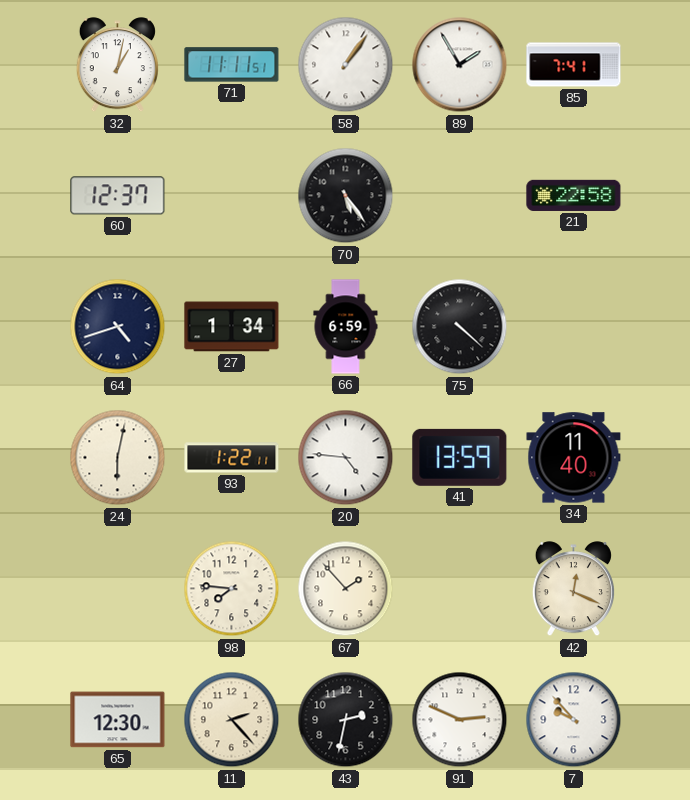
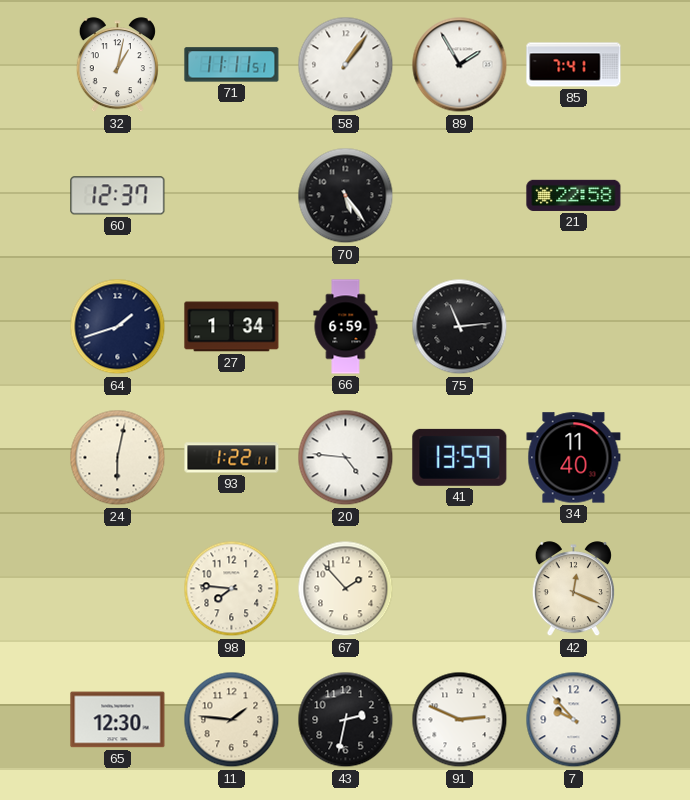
64: 4:42 -> 1:42 (118, 327)
75: 4:22 -> 11:14 (460, 327)
11: 2:23 -> 1:46 (232, 720)
